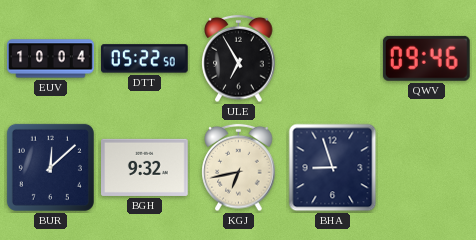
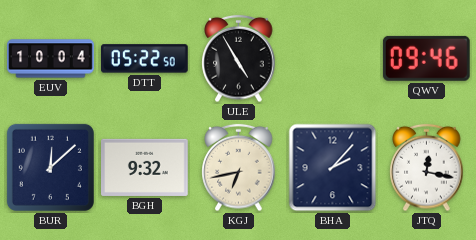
ULE: 6:55 -> 4:55 (239, 59)
BHA: 8:57 -> 2:07 (333, 168)
JTQ: none -> 12:17 (427, 168)
